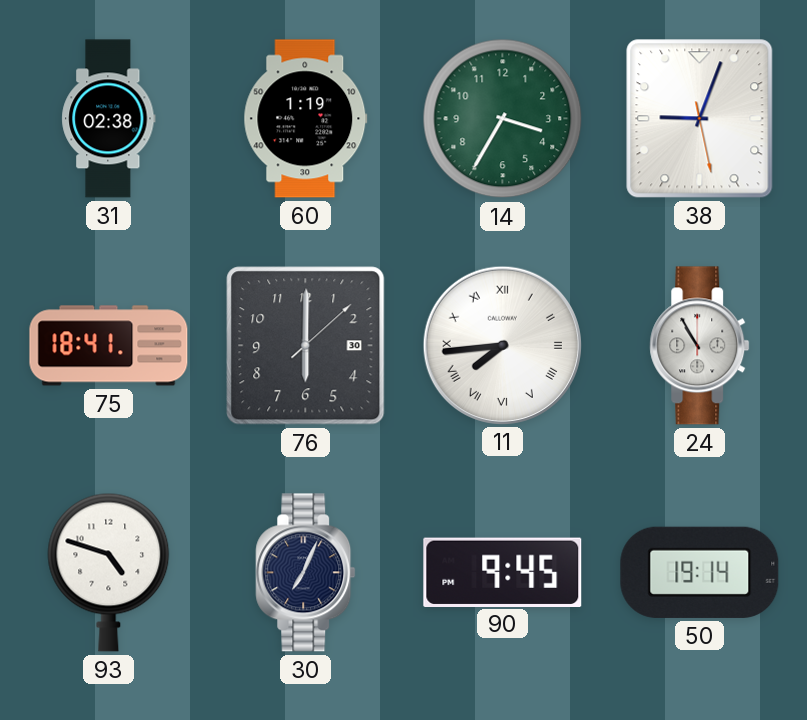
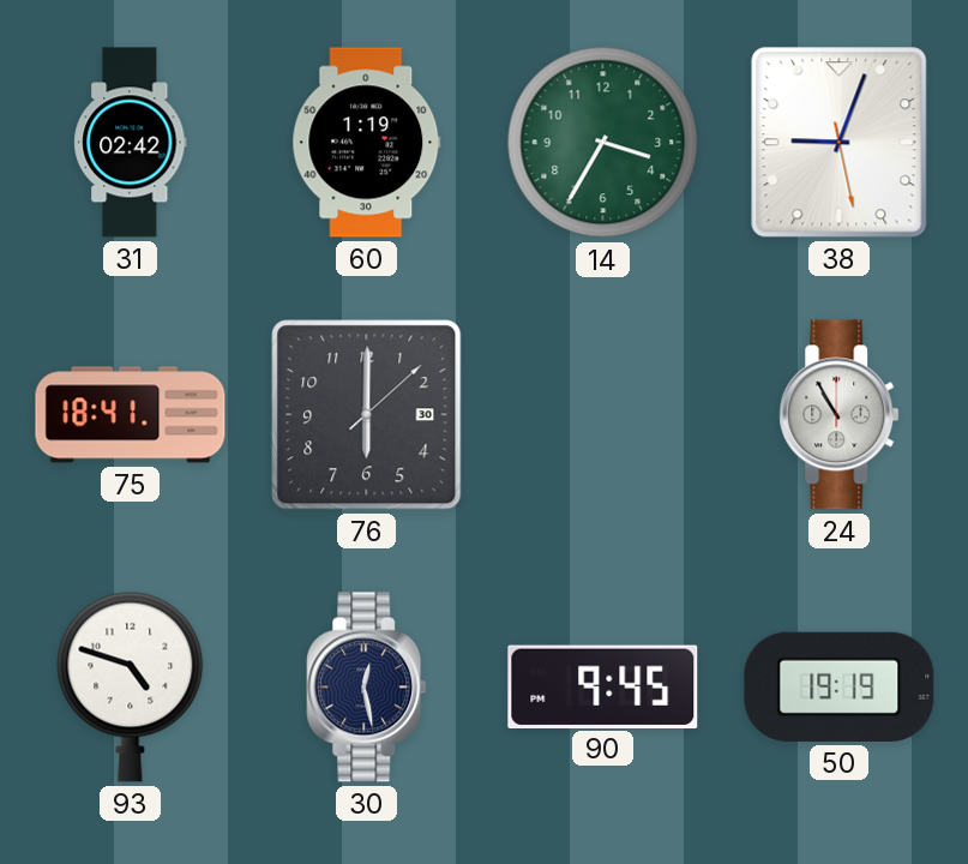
31: 02:38 -> 02:42 (131, 143)
11: 7:44 -> none (502, 345)
30: 7:04 -> 12:28 (367, 688)
50: 19:14 -> 19:19 (840, 686)
